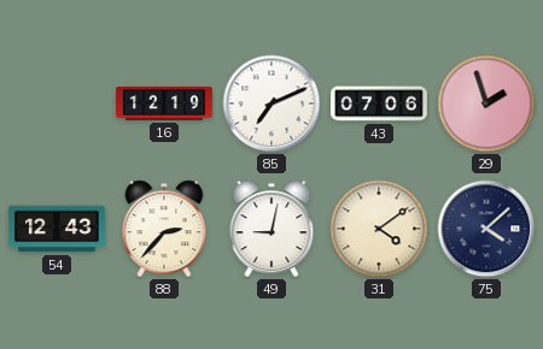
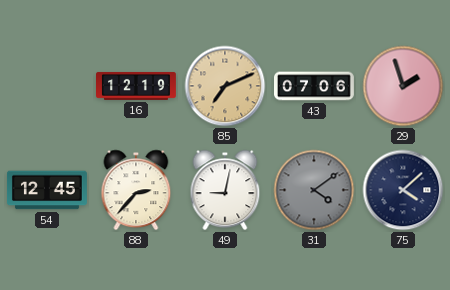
85 dial: white -> champagne (225, 86)
54: 12:43 -> 12:45 (47, 190)
31 dial: cream -> grey (314, 190)
